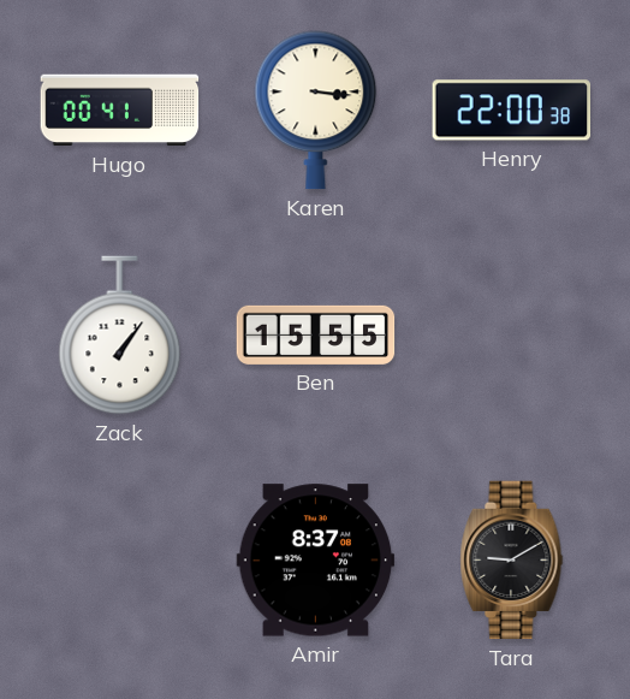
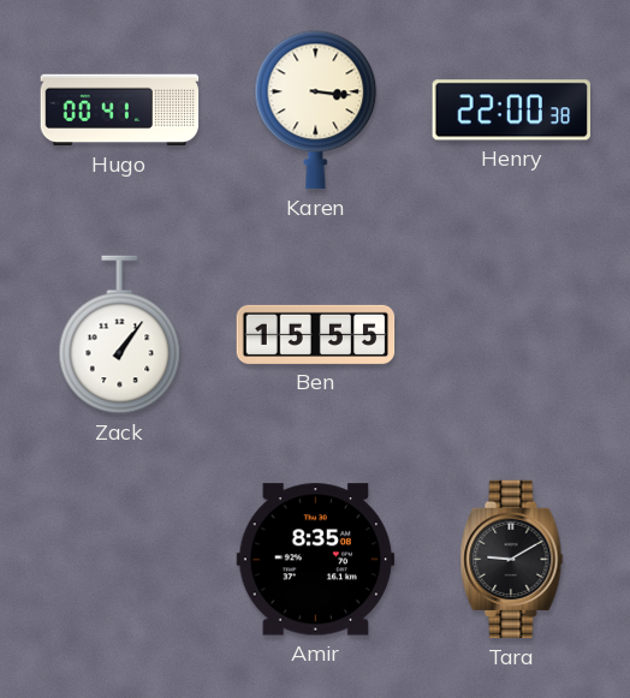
Amir: 8:37 -> 8:35 (316, 560)
